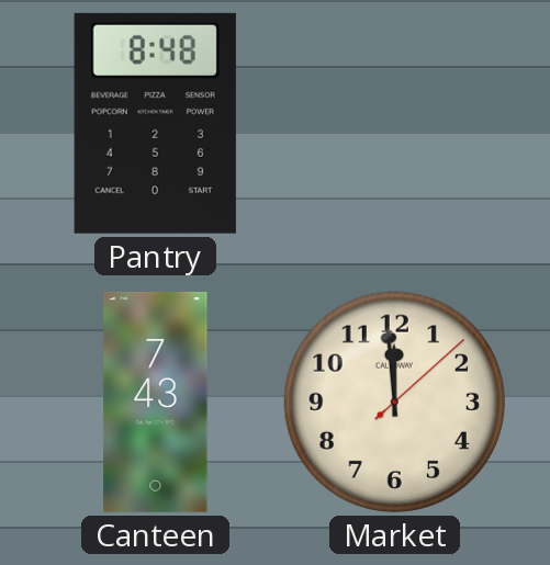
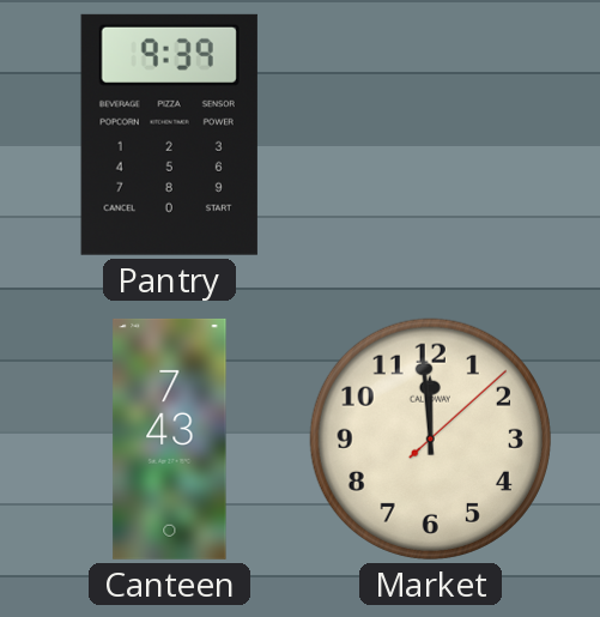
Pantry: 8:48 -> 9:39 (169, 134)
